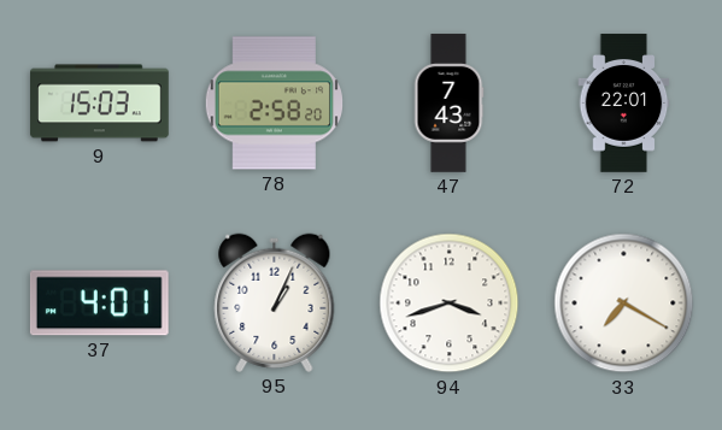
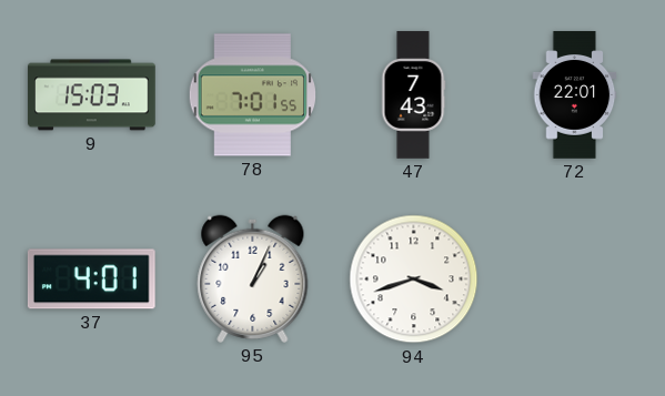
78: 2:58 -> 7:01 (252, 95)
33: 7:20 -> none (624, 304)
